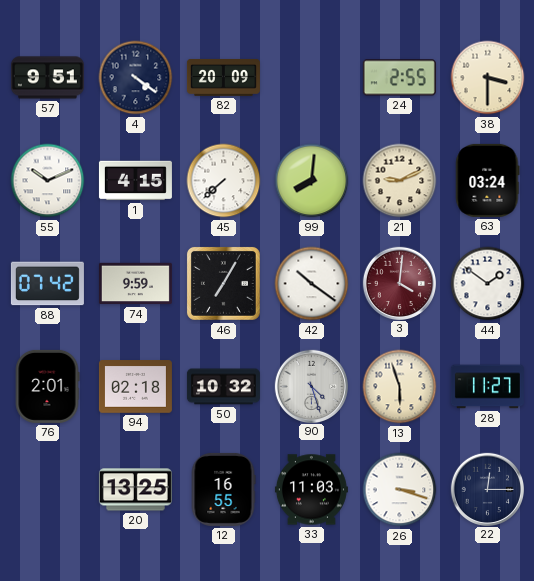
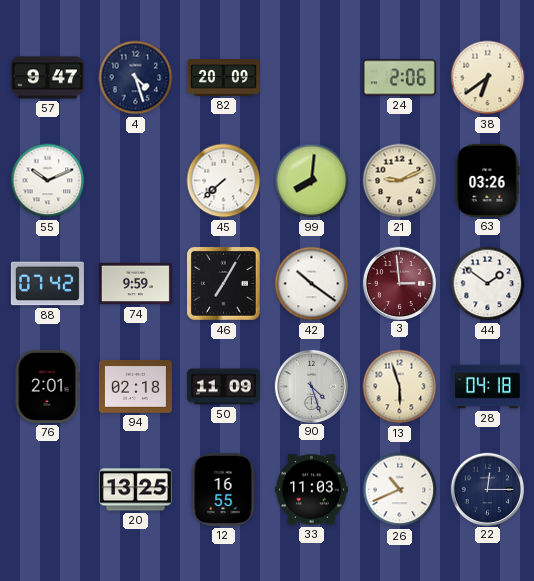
57: 9:51 -> 9:47 (47, 78)
4: 4:21 -> 4:27 (136, 78)
24: 2:55 -> 2:06 (399, 78)
38: 3:30 -> 6:39 (488, 78)
1: 4:15 -> none (135, 181)
63: 03:24 -> 03:26 (488, 180)
3: 4:01 -> 2:59 (399, 283)
50: 10:32 -> 11:09 (223, 387)
28: 11:27 -> 04:18 (487, 387)
26: 3:18 -> 10:41 (400, 490)
